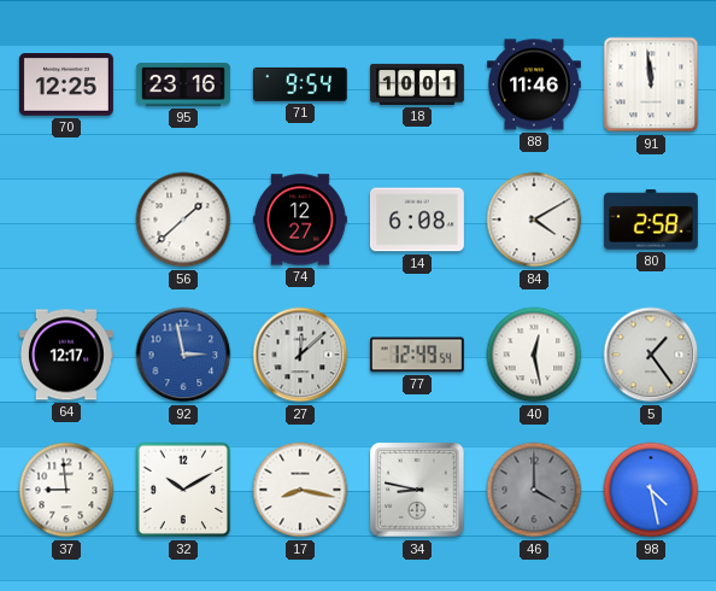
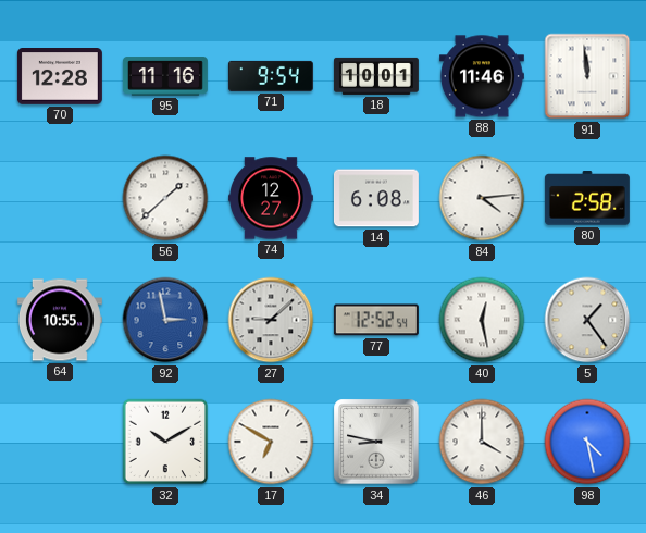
70: 12:25 -> 12:28 (60, 77)
95: 23:16 -> 11:16 (165, 76)
84: 4:10 -> 4:14 (482, 198)
64: 12:17 -> 10:55 (60, 320)
27: 12:08 -> 9:08 (271, 320)
77: 12:49 -> 12:52 (376, 320)
37: 8:59 -> none (66, 490)
17: 8:17 -> 6:50 (271, 442)
46 dial: grey -> white (482, 442)
